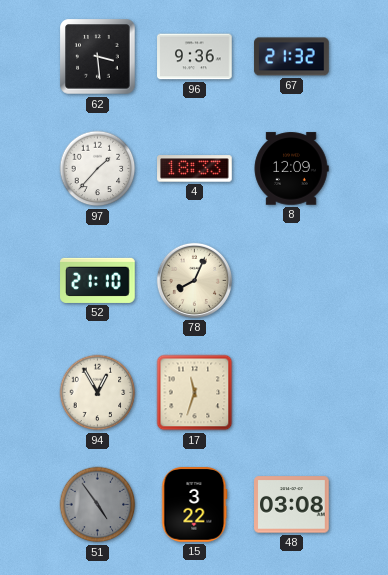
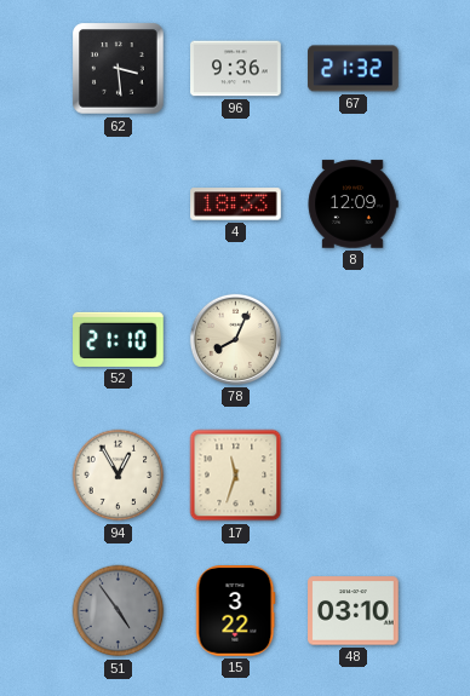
97: 1:37 -> none (98, 169)
48: 03:08 -> 03:10 (354, 611)
